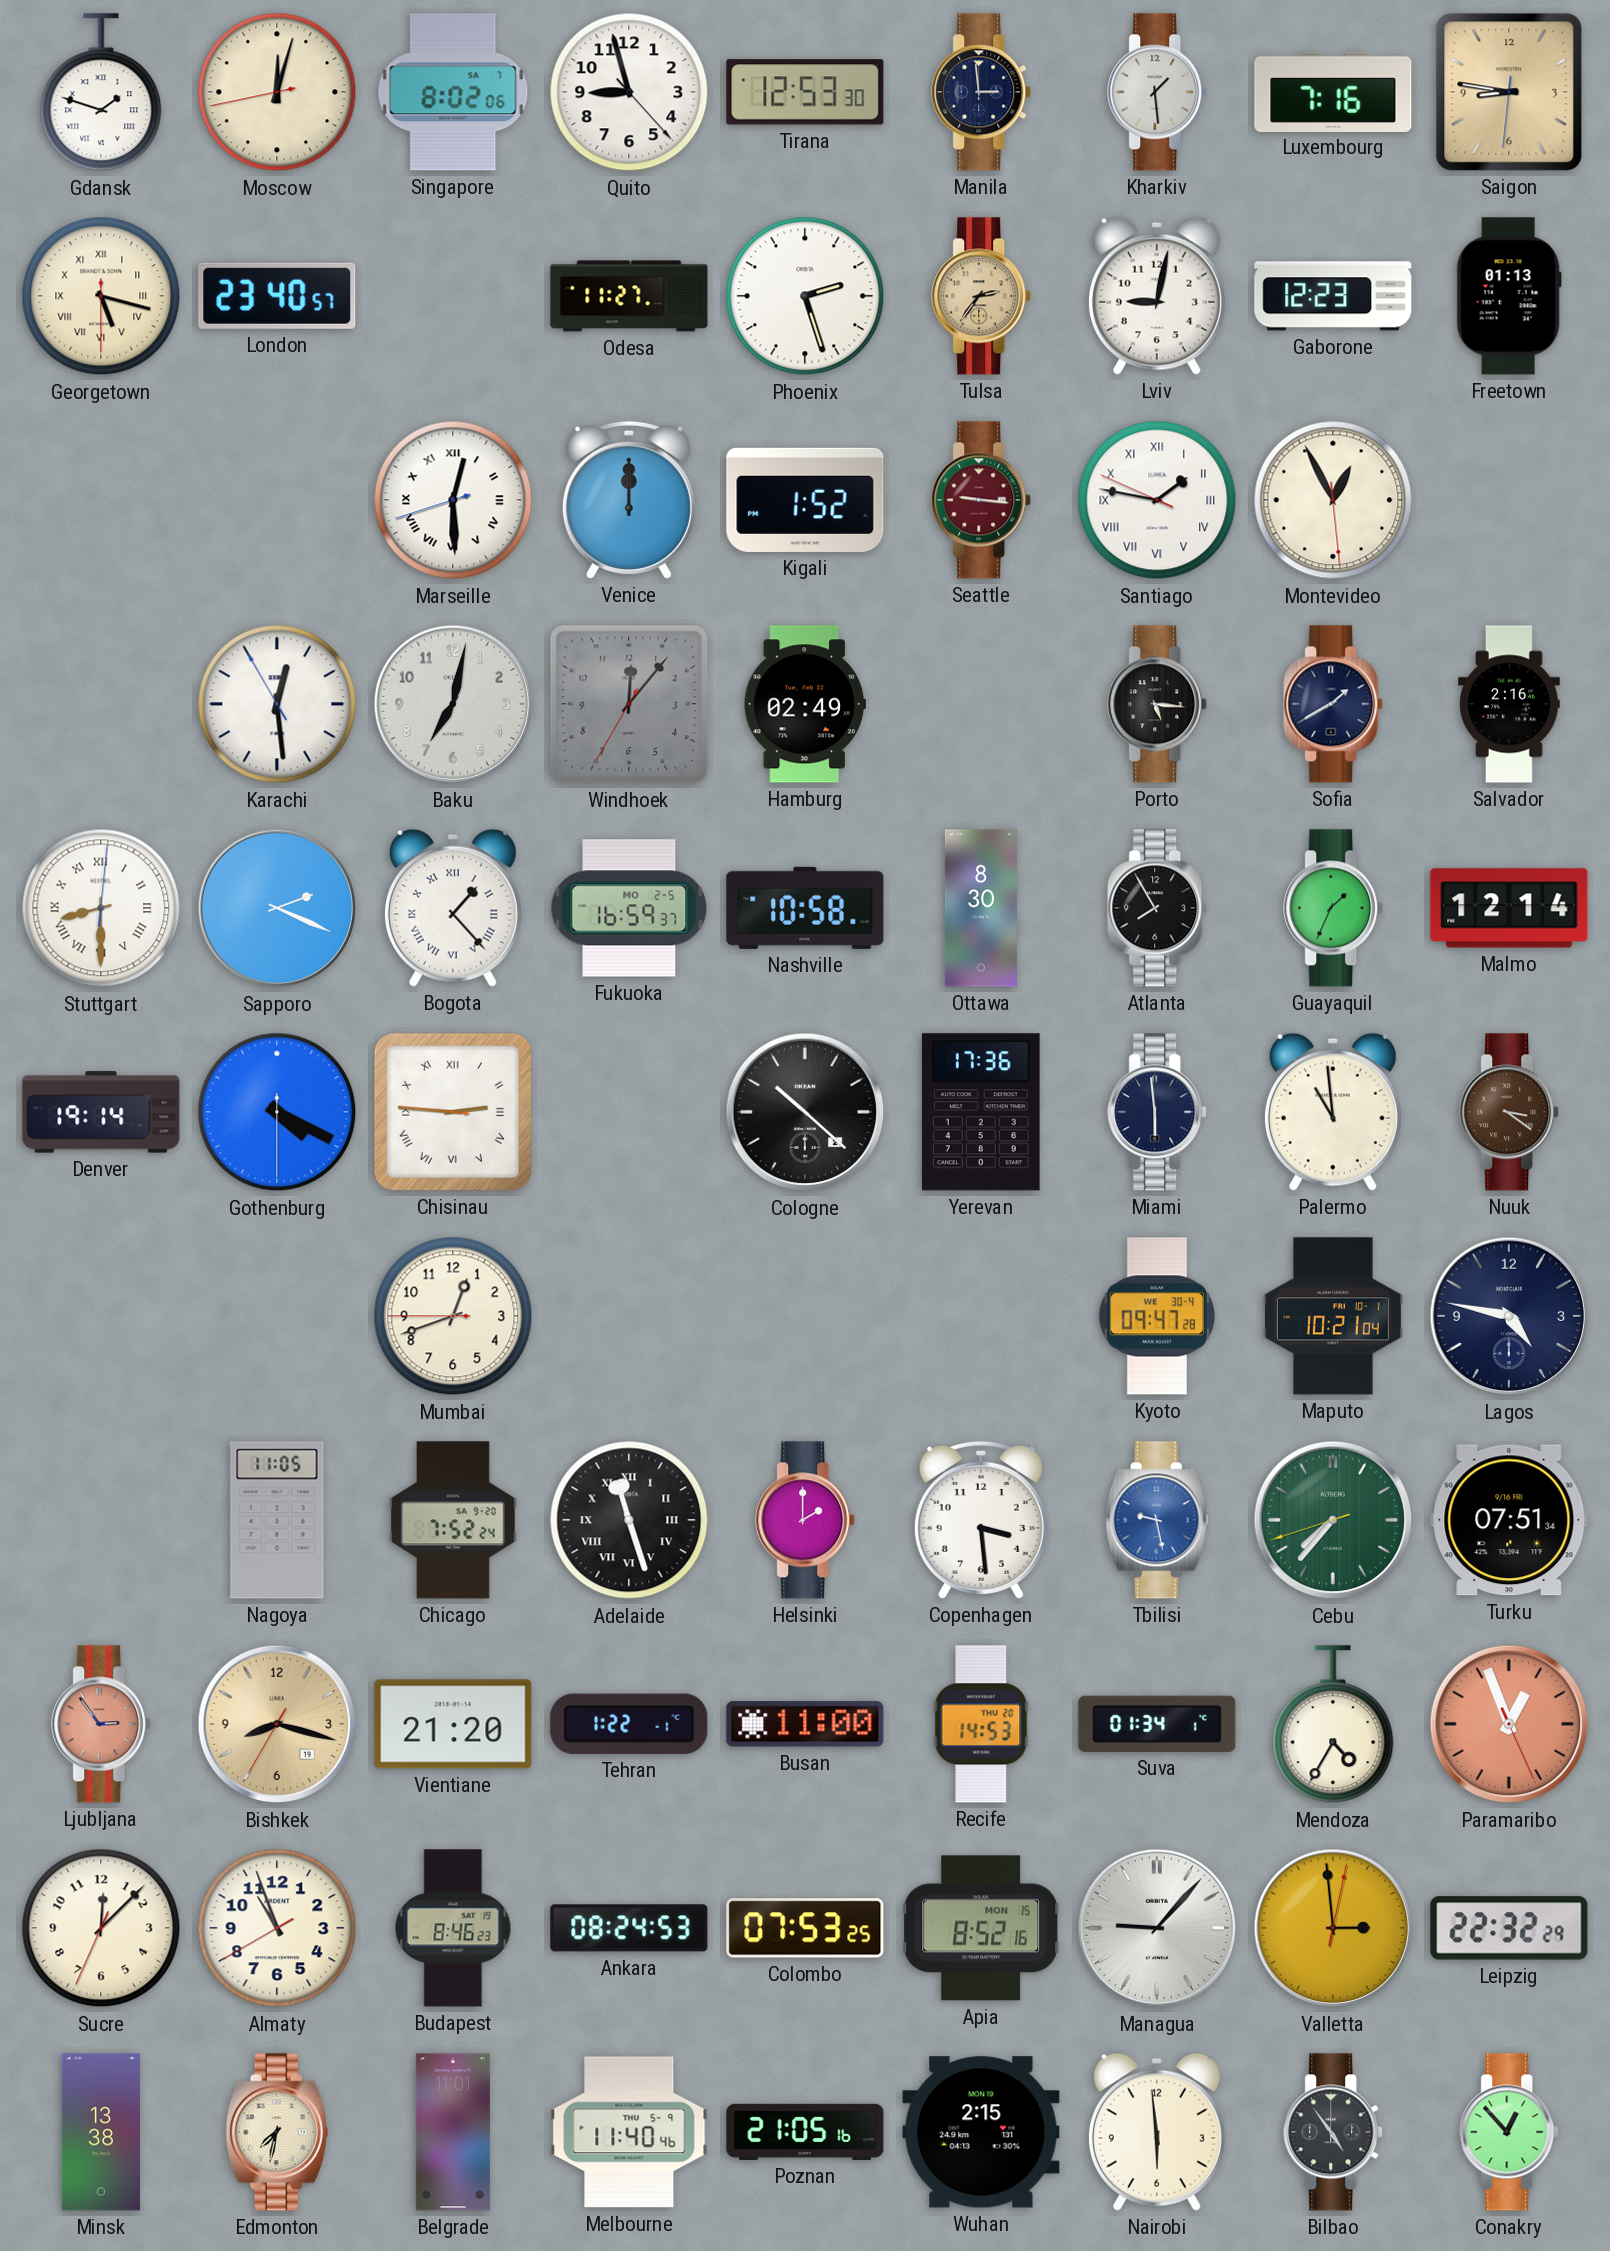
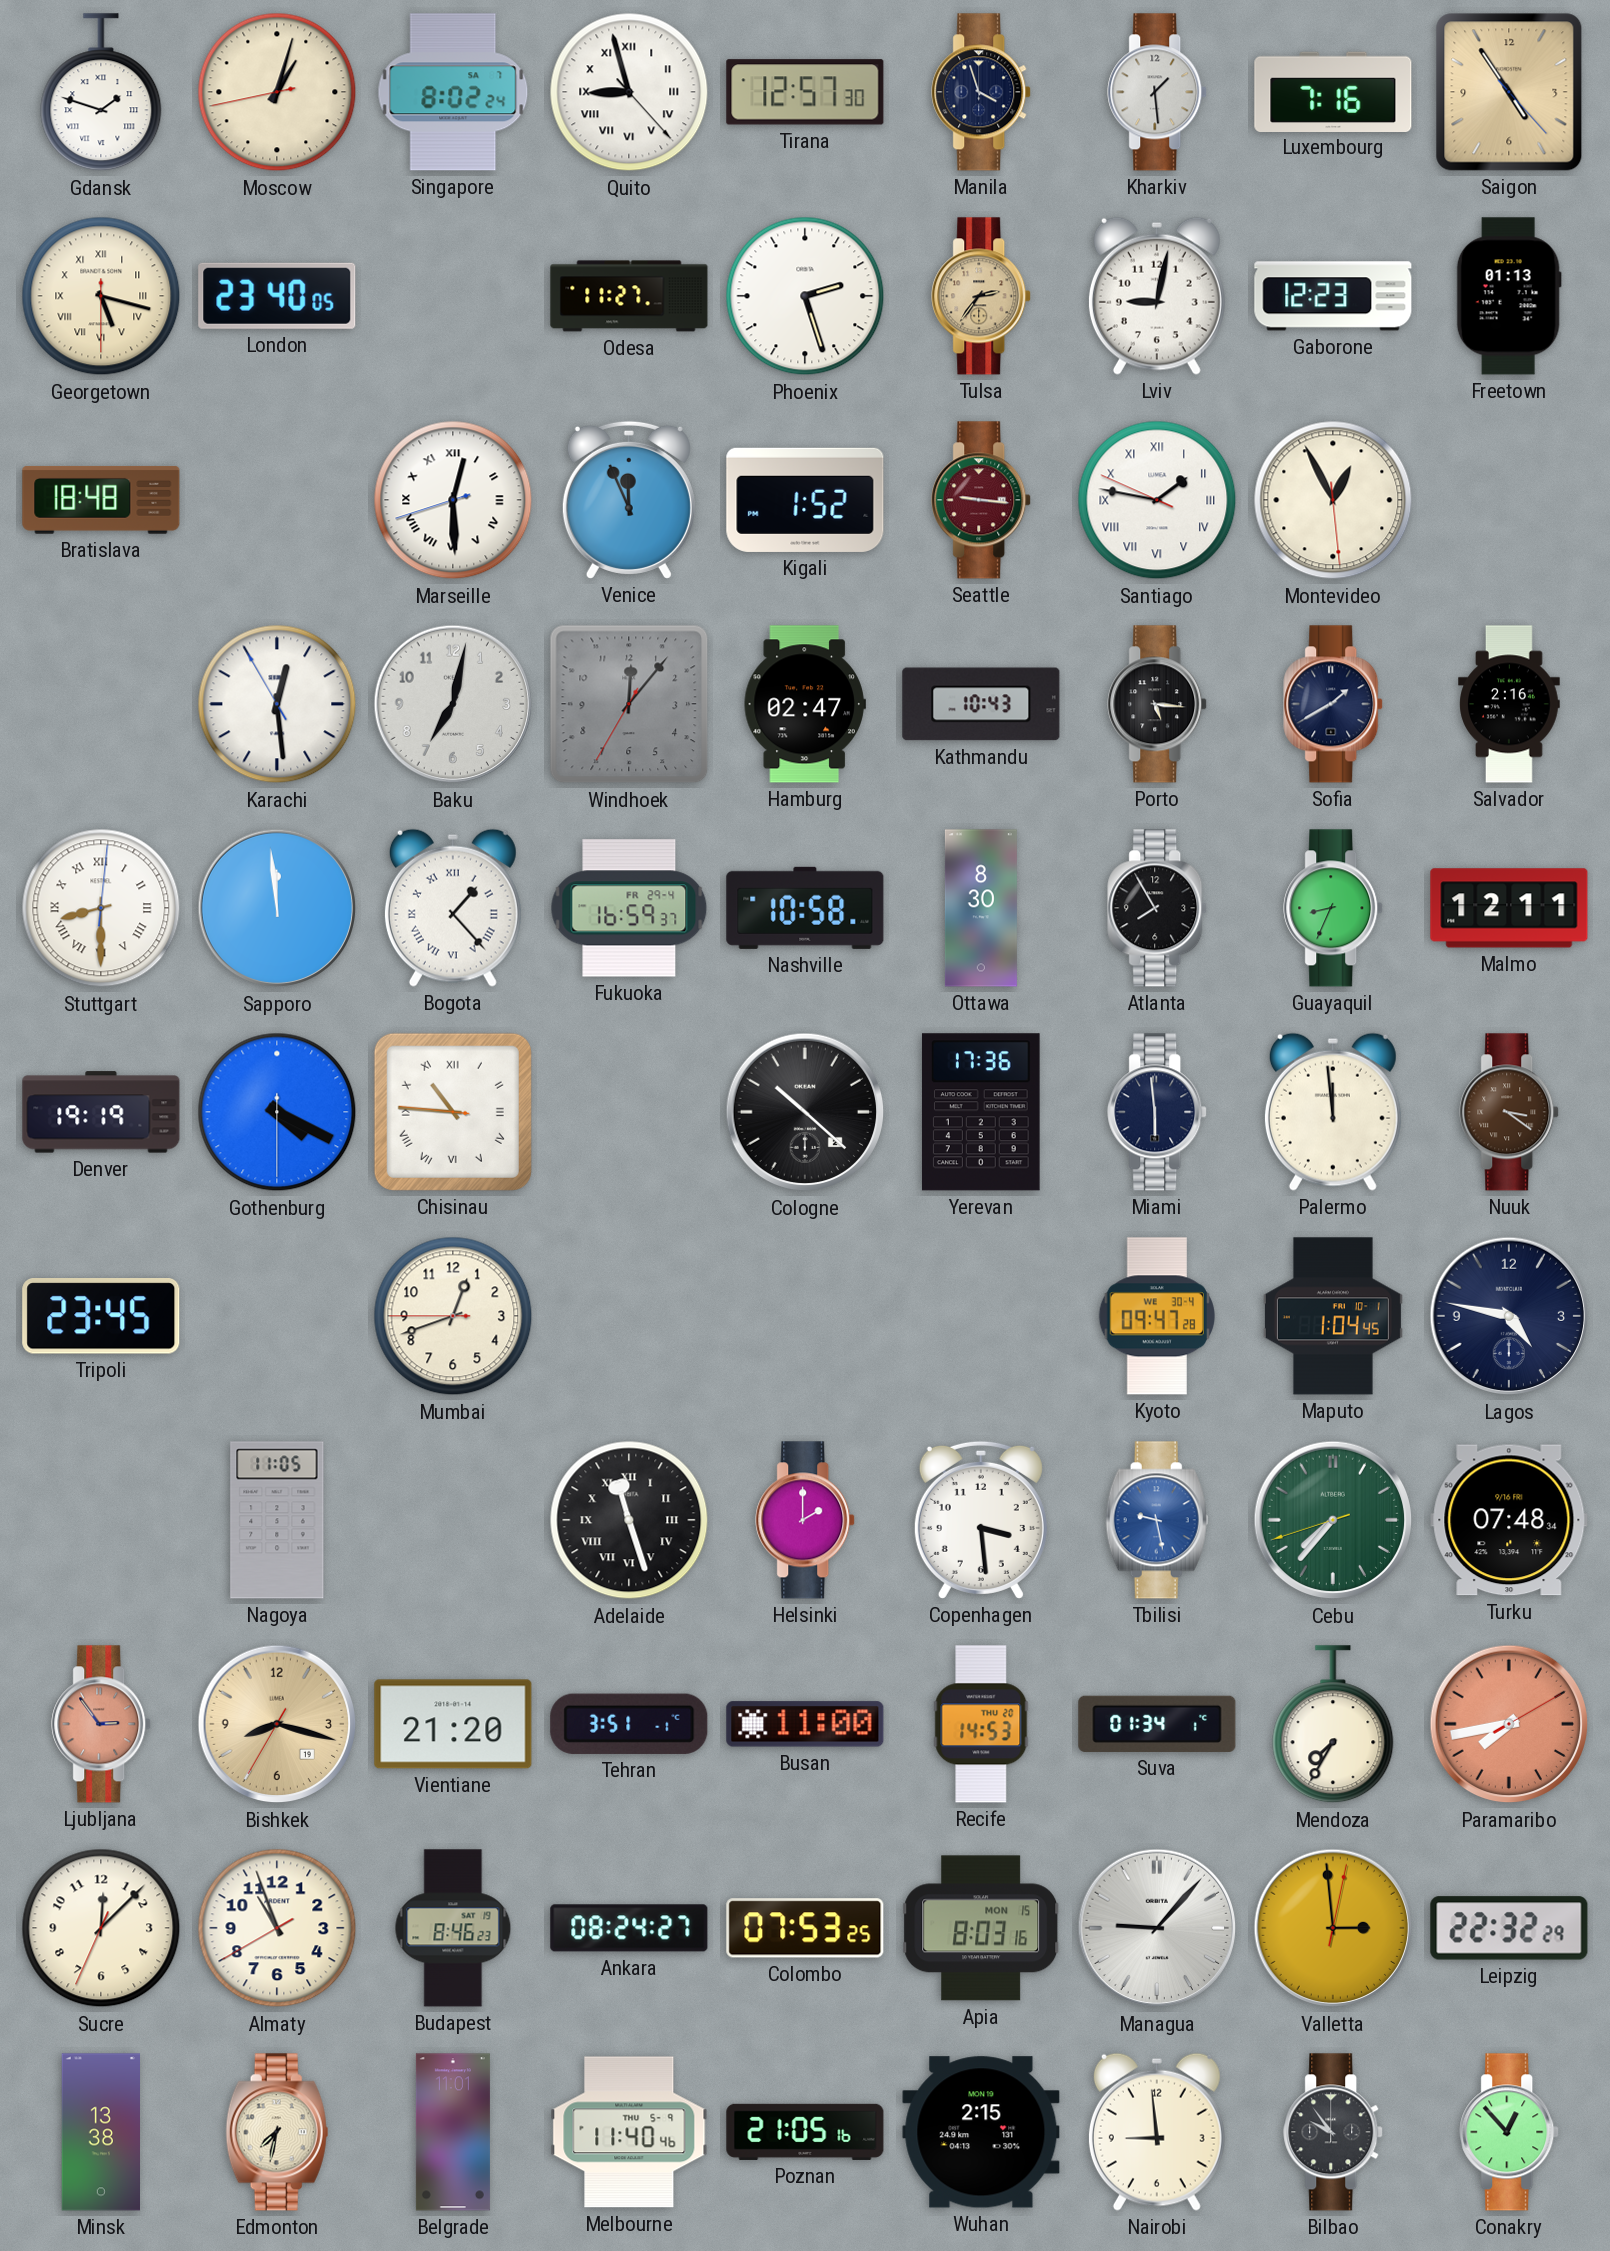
Moscow: 12:02 -> 1:02 (277, 92)
Singapore: 8:02:06 -> 8:02:24 (453, 92)
Quito numerals: Arabic -> Roman (629, 92)
Tirana: 12:53 -> 12:57 (805, 92)
Manila: 2:59 -> 3:57 (982, 92)
Saigon: 8:46 -> 4:54 (1509, 92)
London: 23:40:57 -> 23:40:05 (277, 296)
Bratislava: none -> 18:48 (101, 500)
Venice: 12:00 -> 11:56 (629, 500)
Hamburg: 02:49 -> 02:47 (805, 704)
Kathmandu: none -> 10:43 (981, 704)
Sapporo: 2:19 -> 11:59 (277, 908)
Fukuoka date: MO 2-5 -> FR 29-4 (629, 908)
Guayaquil: 1:34 -> 8:34 (1334, 908)
Malmo: 12:14 -> 12:11 (1509, 908)
Denver: 19:14 -> 19:19 (101, 1112)
Chisinau: 2:45 -> 10:45 (453, 1112)
Palermo: 10:59 -> 11:59 (1333, 1112)
Tripoli: none -> 23:45 (101, 1317)
Maputo: 10:21 -> 1:04 (1333, 1316)
Chicago: 7:52 -> none (453, 1520)
Turku: 07:51 -> 07:48 (1509, 1520)
Tehran: 1:22 -> 3:51 (629, 1724)
Mendoza: 4:35 -> 7:35 (1333, 1725)
Paramaribo: 12:56 -> 7:43 (1509, 1724)
Ankara: 08:24:53 -> 08:24:27 (629, 1928)
Apia: 8:52 -> 8:03 (982, 1928)
Nairobi: 5:59 -> 8:59 (1157, 2132)
Bilbao: 4:54 -> 9:54 (1334, 2132)
